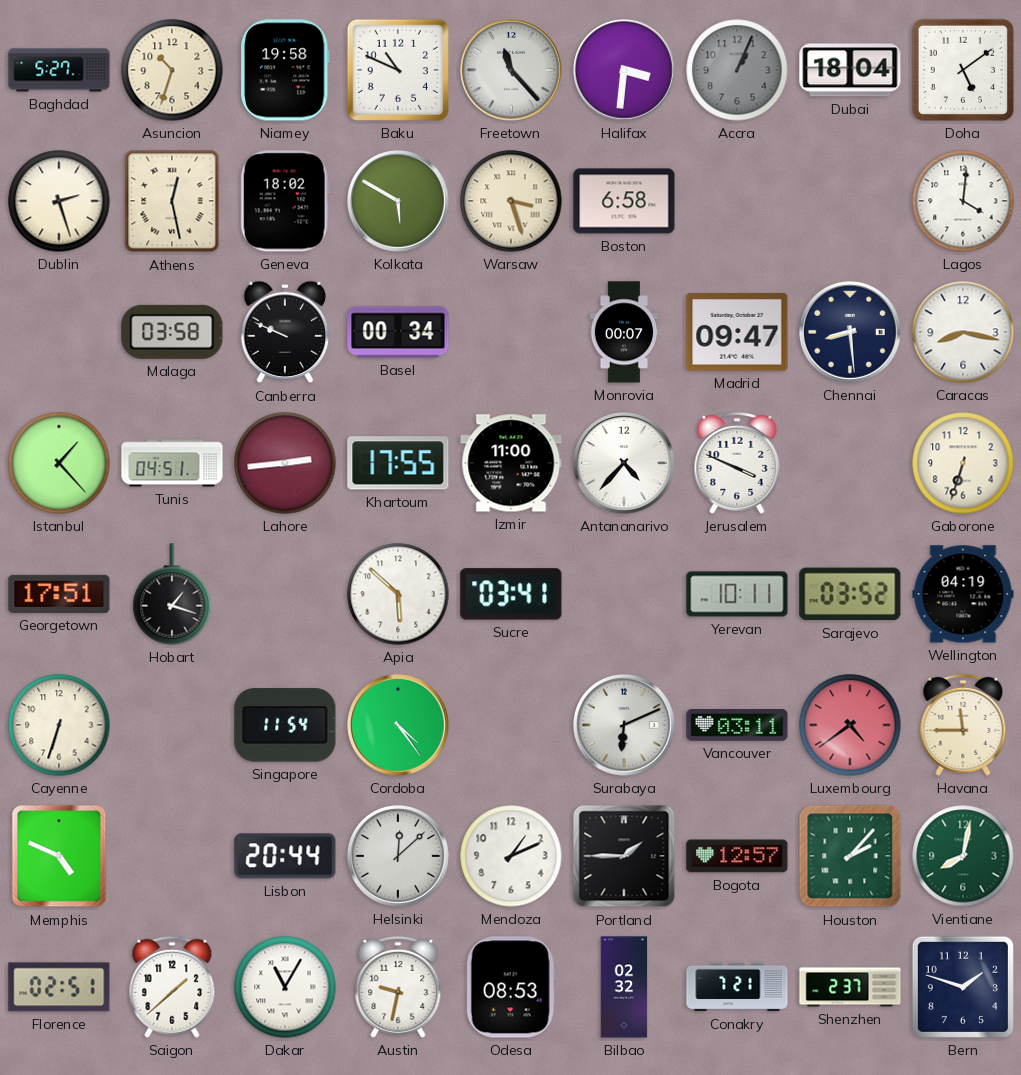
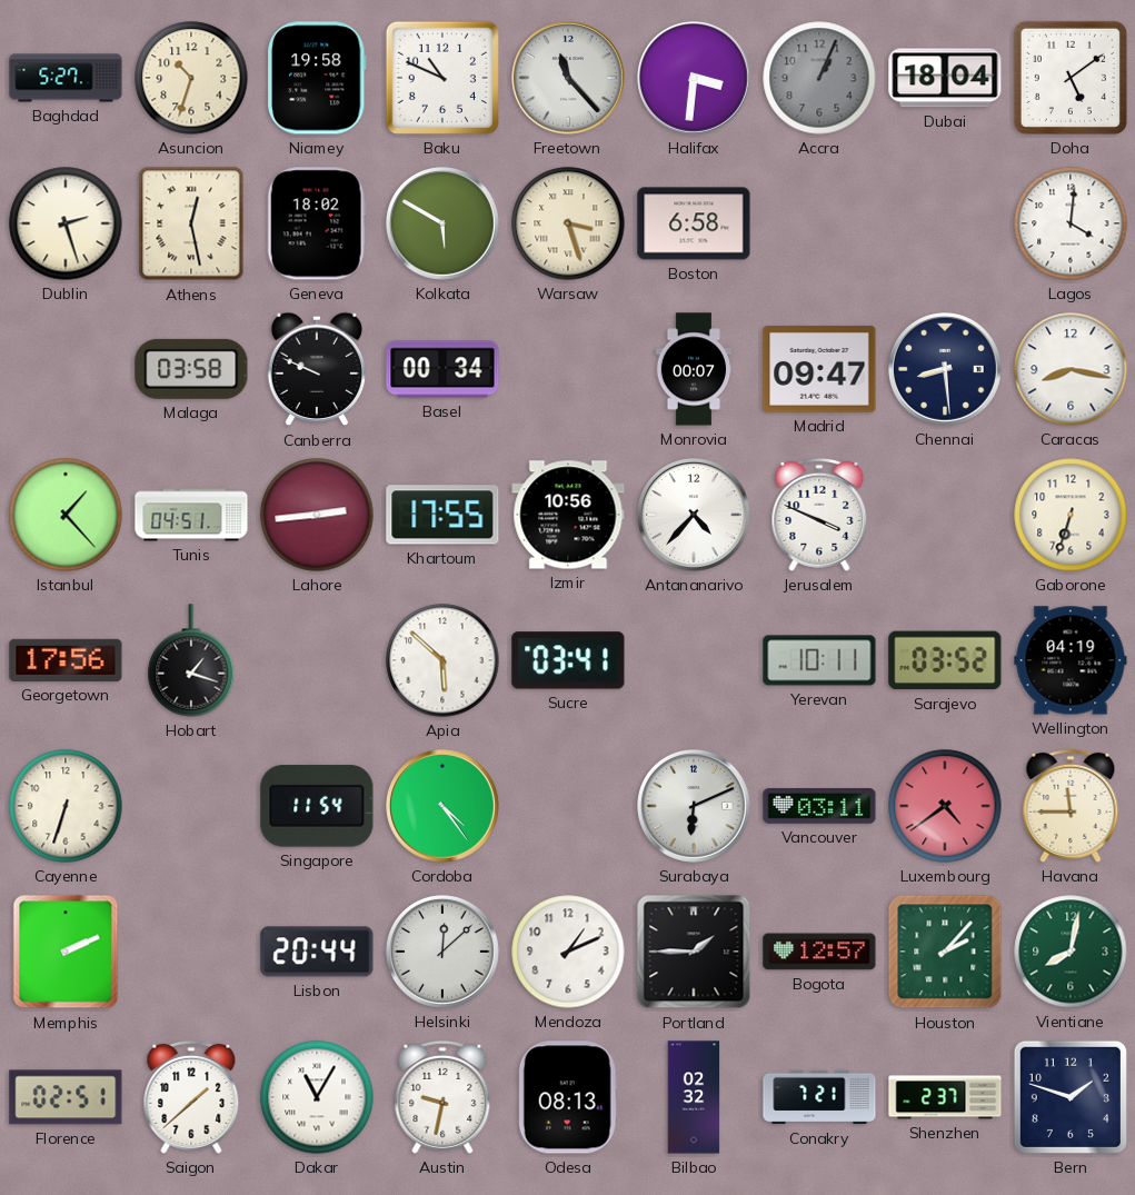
Izmir: 11:00 -> 10:56 (568, 515)
Georgetown: 17:51 -> 17:56 (66, 660)
Memphis: 4:49 -> 2:11 (66, 952)
Odesa: 08:53 -> 08:13 (568, 1097)
